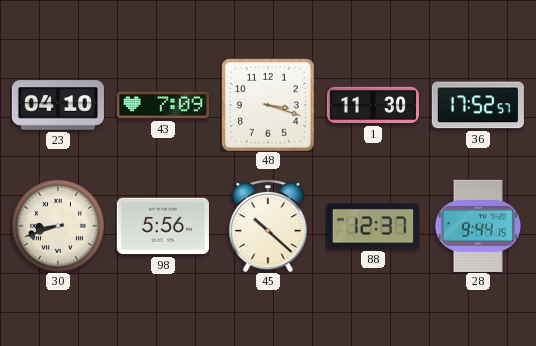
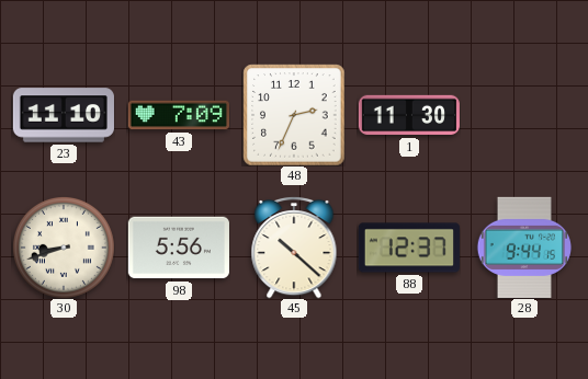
23: 04:10 -> 11:10 (64, 115)
48: 3:18 -> 2:34 (294, 115)
36: 17:52 -> none (478, 105)
